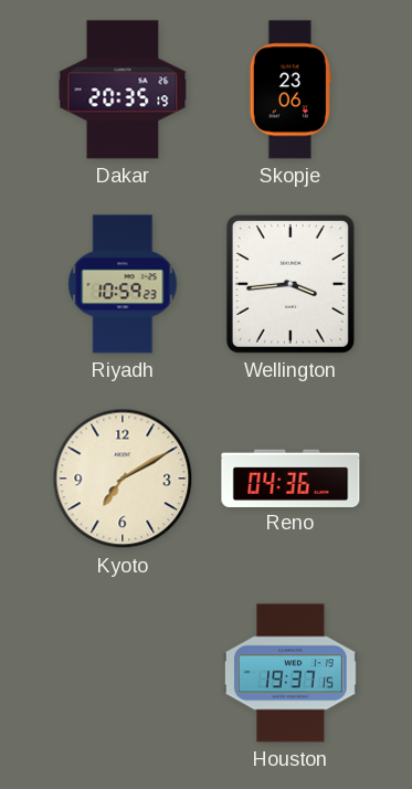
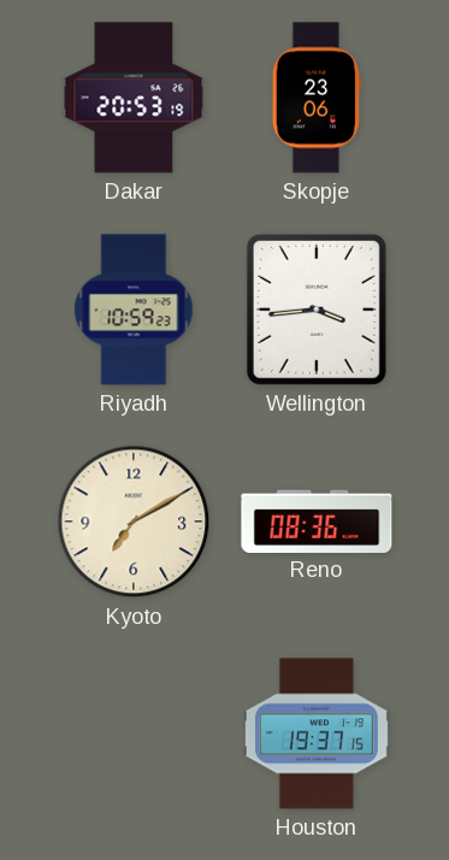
Dakar: 20:35 -> 20:53 (134, 98)
Reno: 04:36 -> 08:36 (317, 520)
